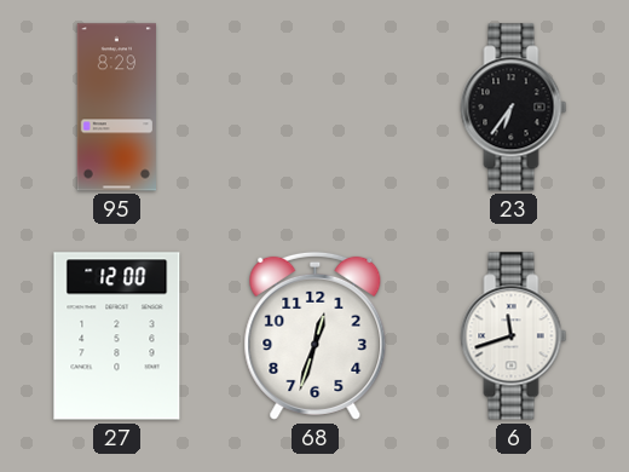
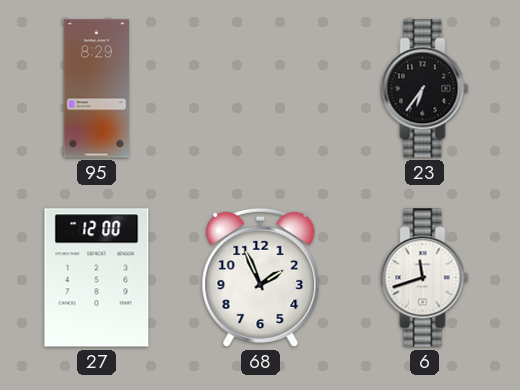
68: 12:33 -> 1:56 (261, 277)
